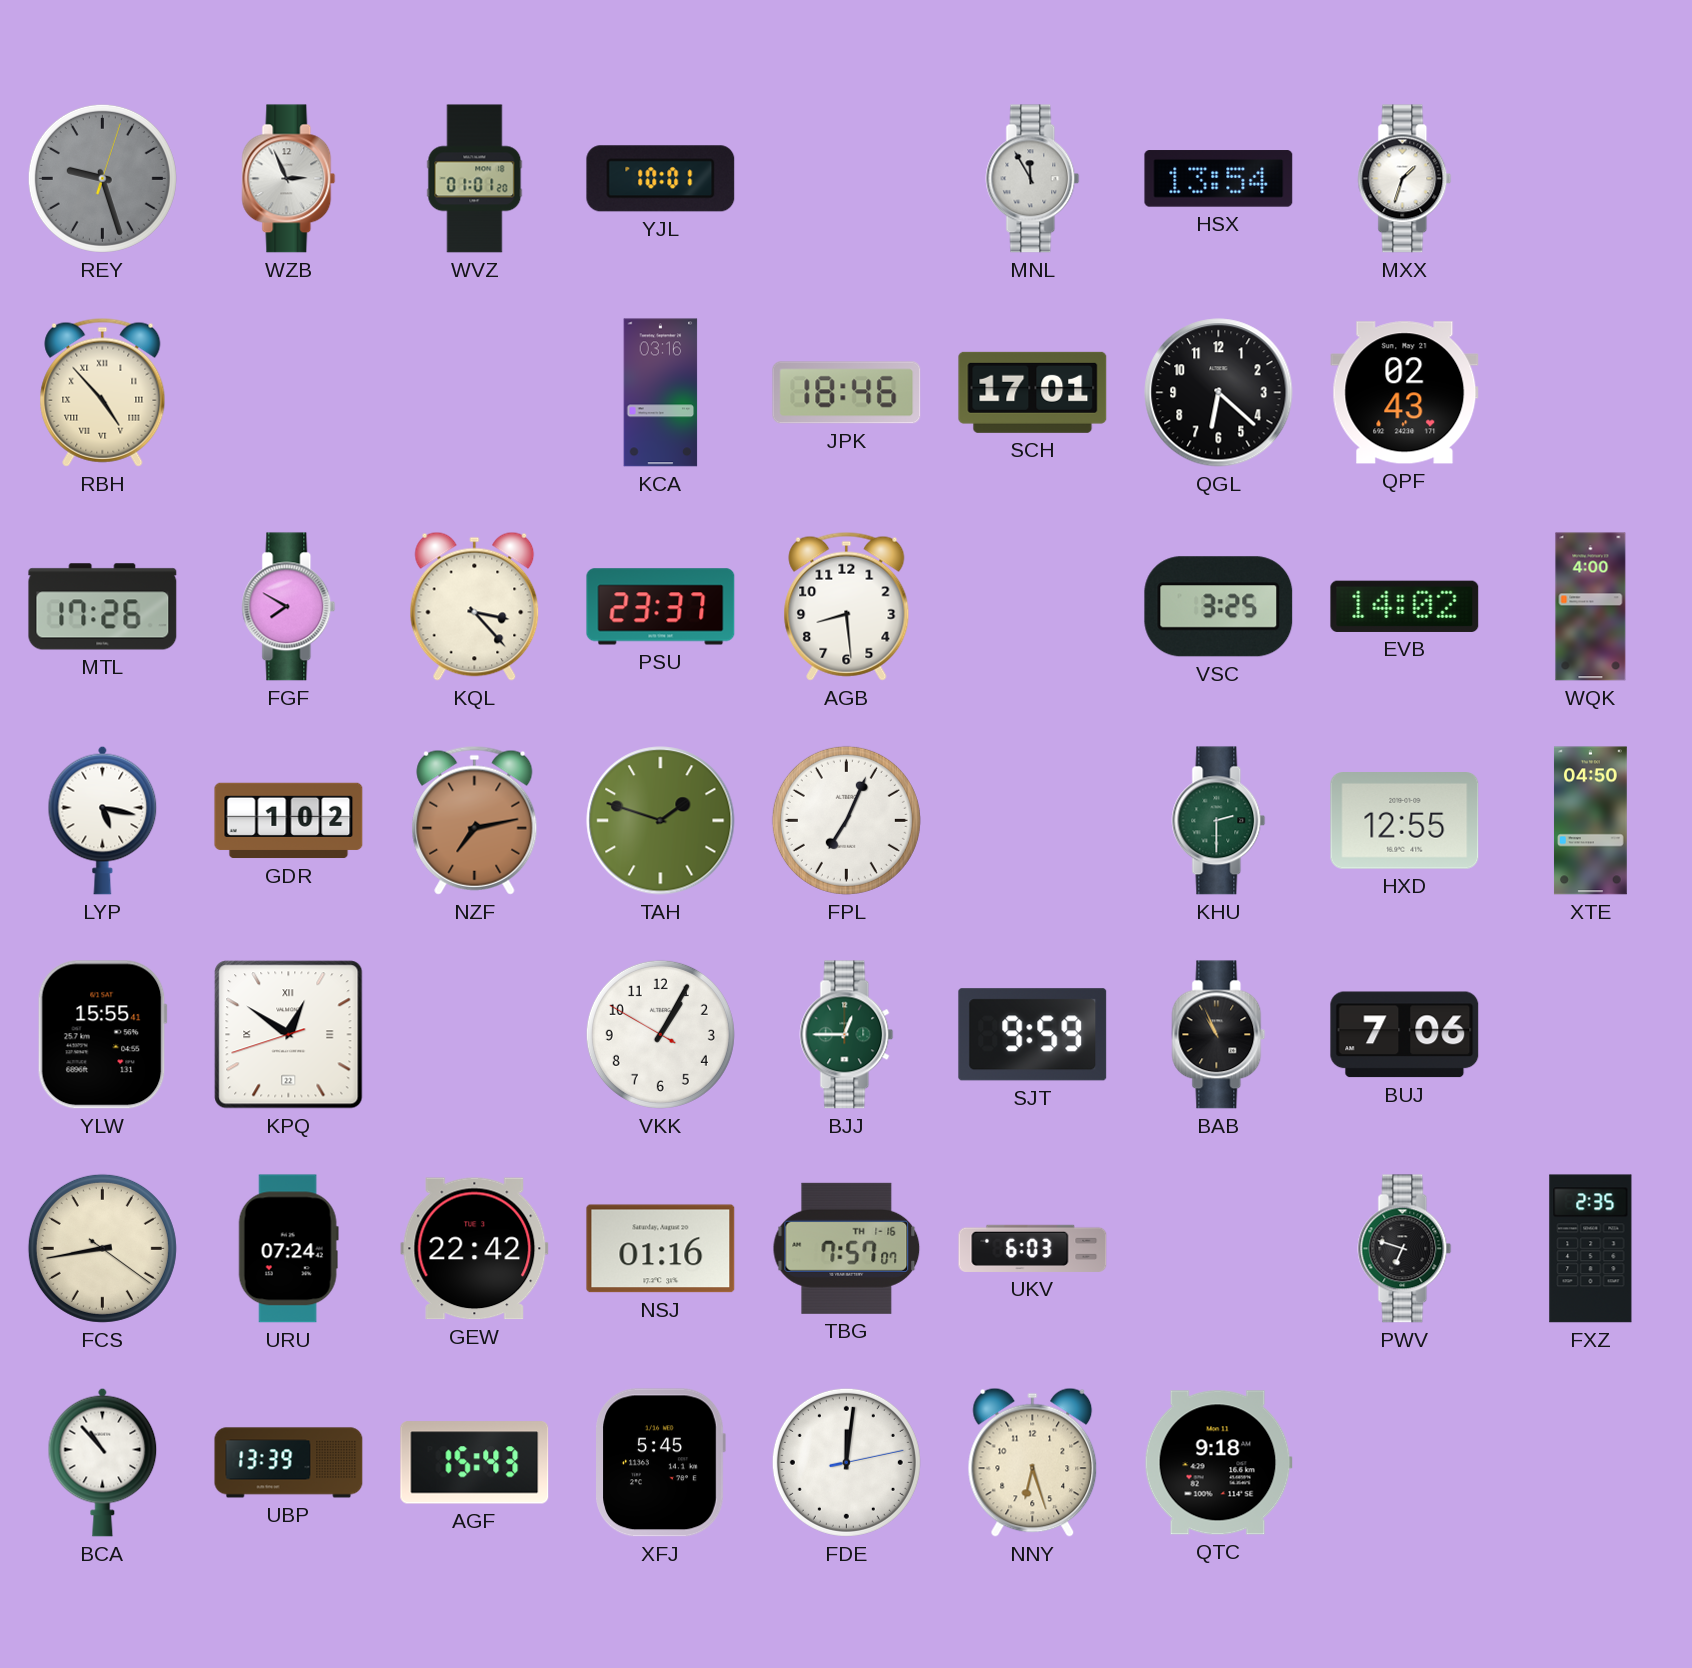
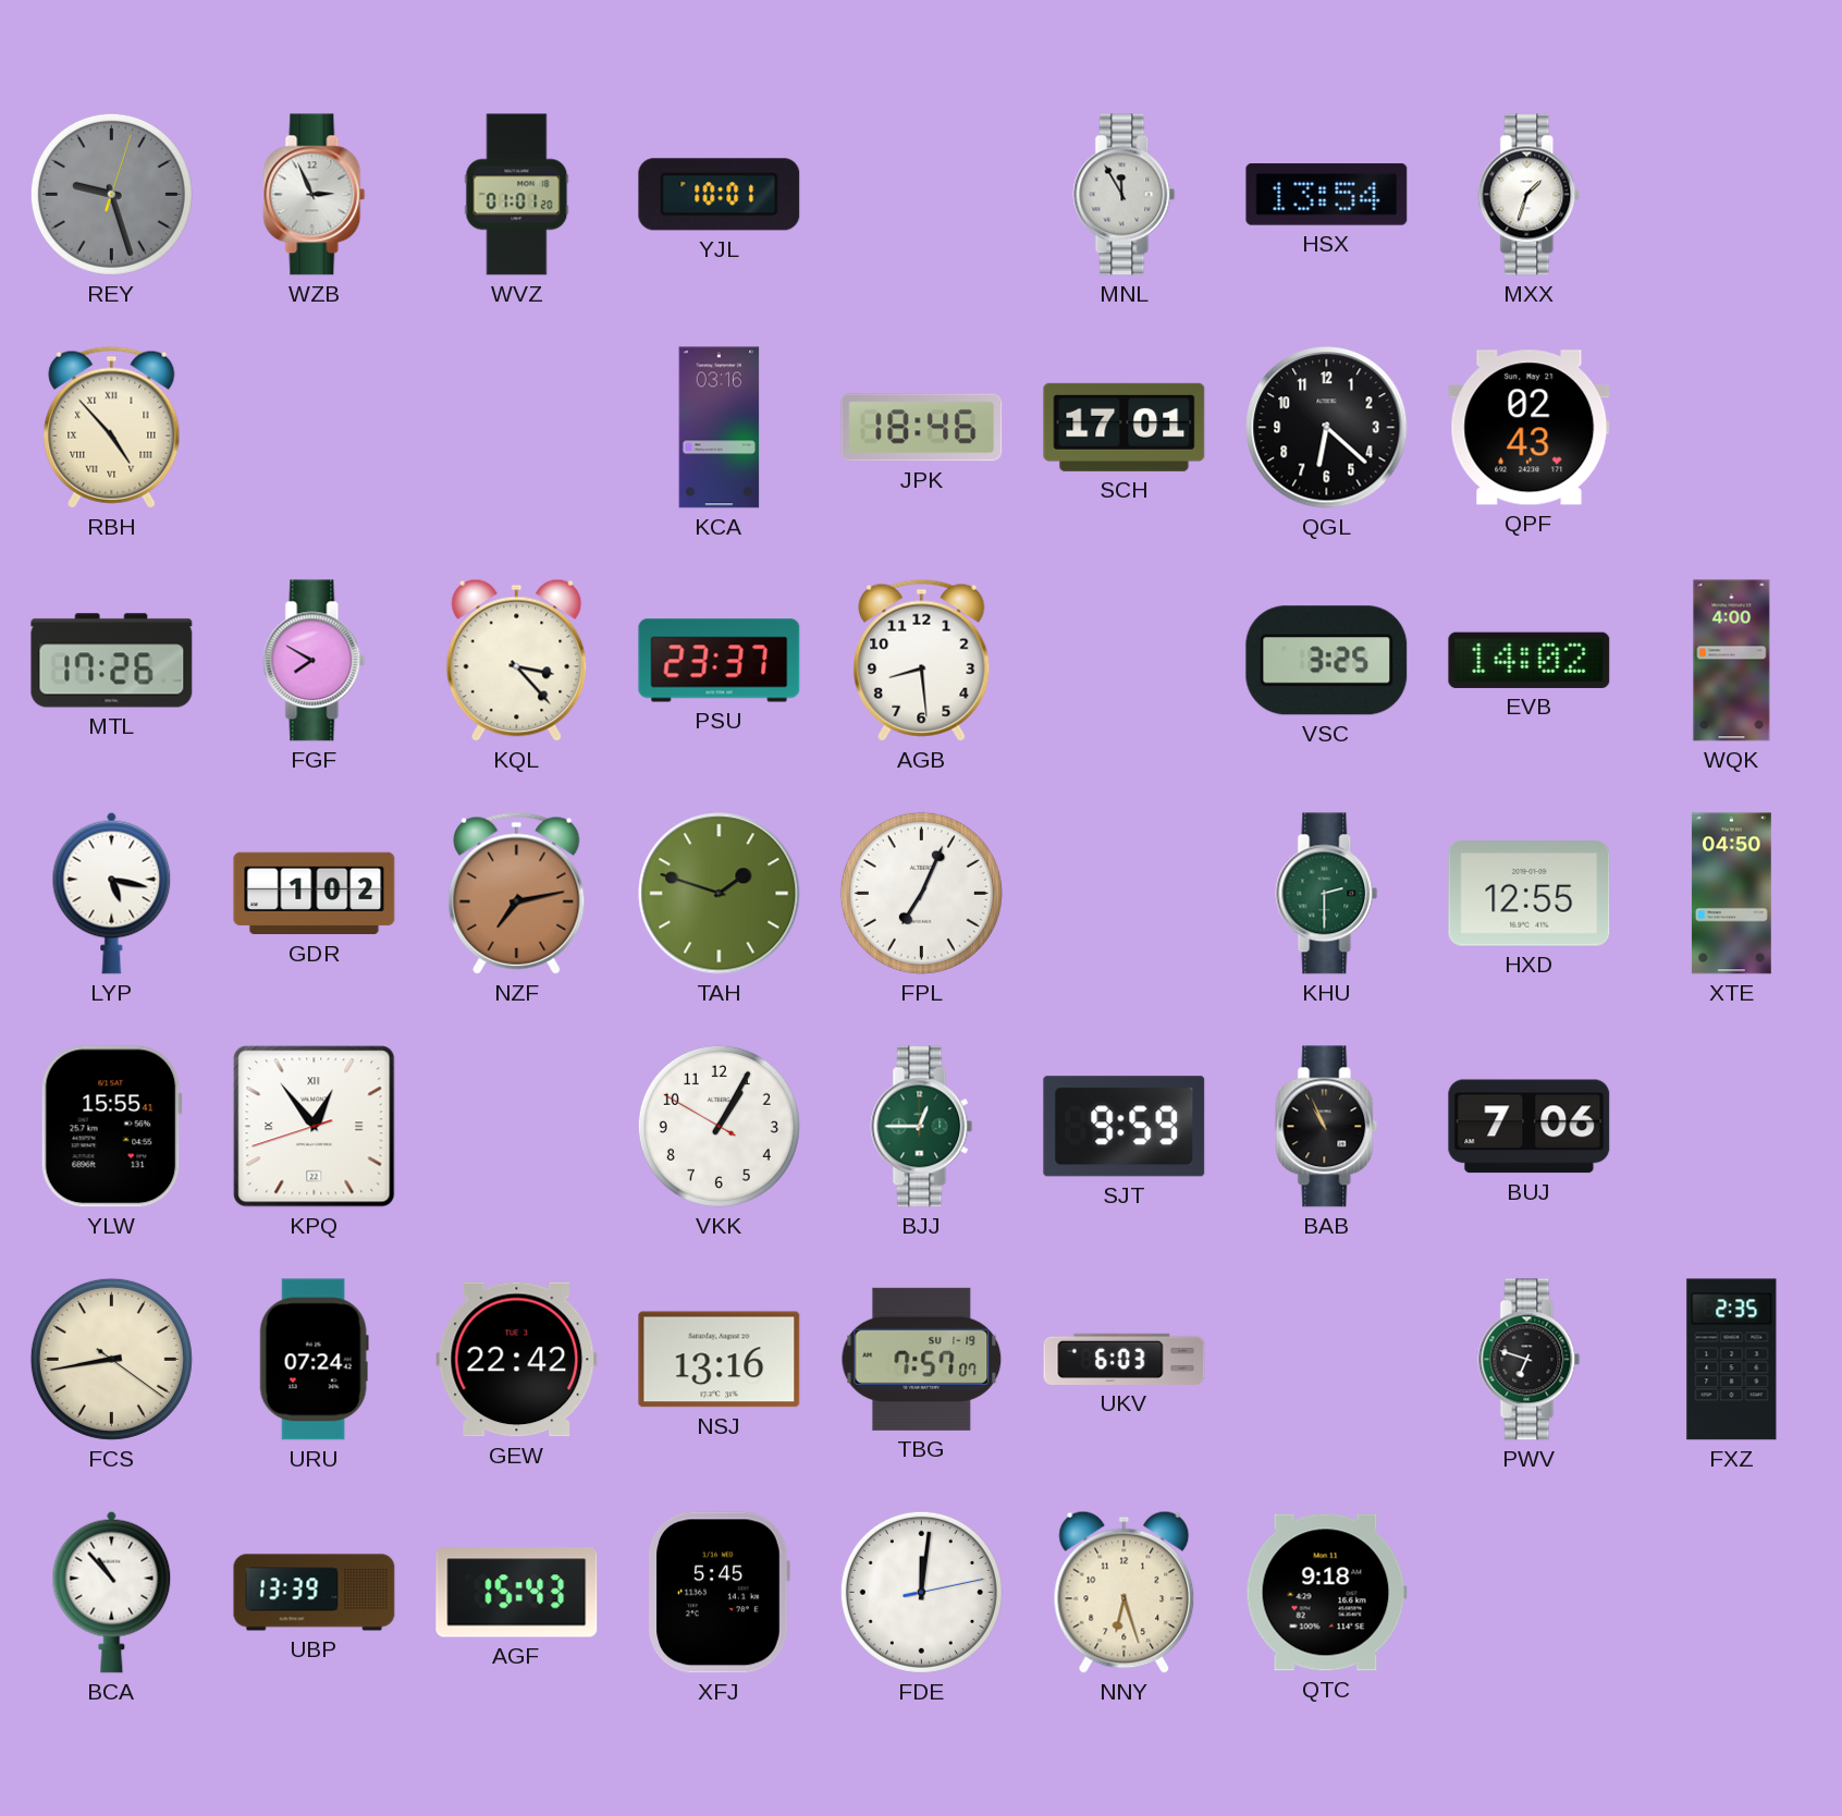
KPQ: 12:50 -> 12:53 (315, 1127)
NSJ: 01:16 -> 13:16 (720, 1360)
TBG date: TH 1-16 -> SU 1-19 (922, 1359)
